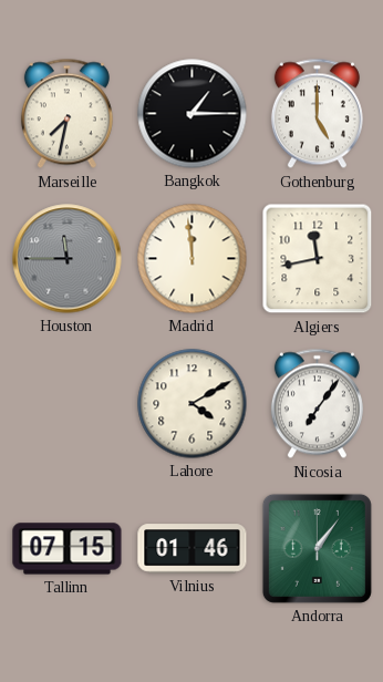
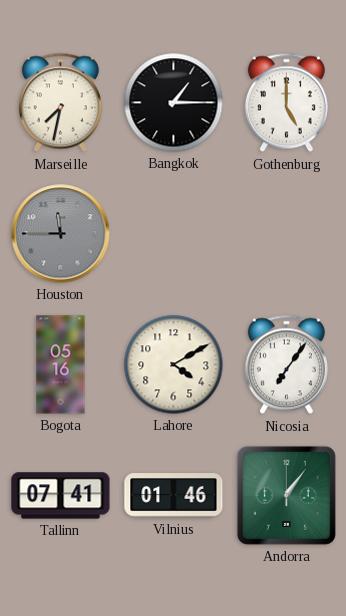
Madrid: 11:59 -> none (193, 259)
Algiers: 11:43 -> none (318, 259)
Bogota: none -> 05:16 (61, 365)
Tallinn: 07:15 -> 07:41 (61, 496)
